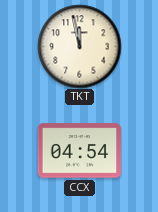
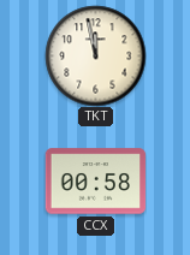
CCX: 04:54 -> 00:58 (95, 182)
